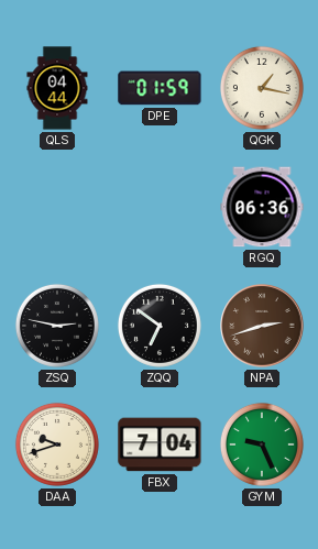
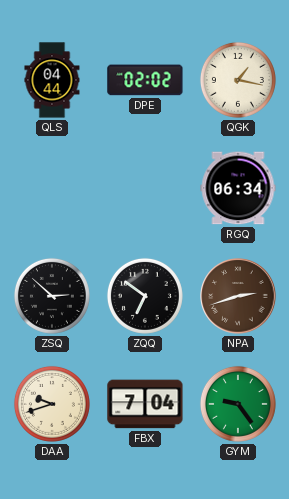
DPE: 01:59 -> 02:02 (145, 80)
RGQ: 06:36 -> 06:34 (238, 188)
ZSQ: 2:47 -> 2:52 (52, 296)
GYM: 9:26 -> 9:24 (238, 404)
